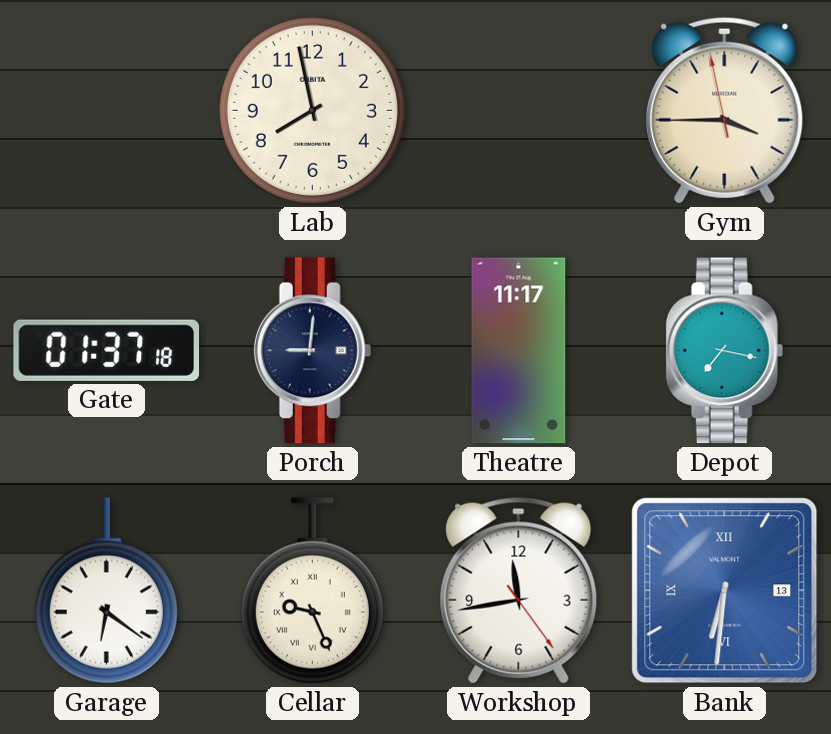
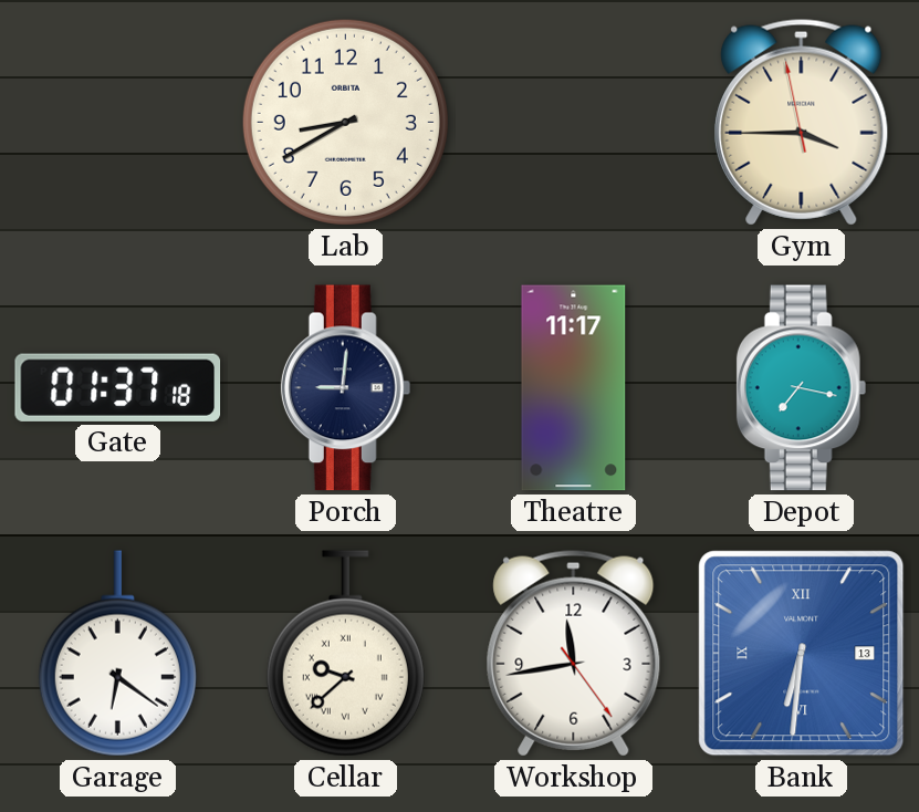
Lab: 7:58 -> 8:40 (345, 122)
Cellar: 9:26 -> 9:38 (345, 654)
